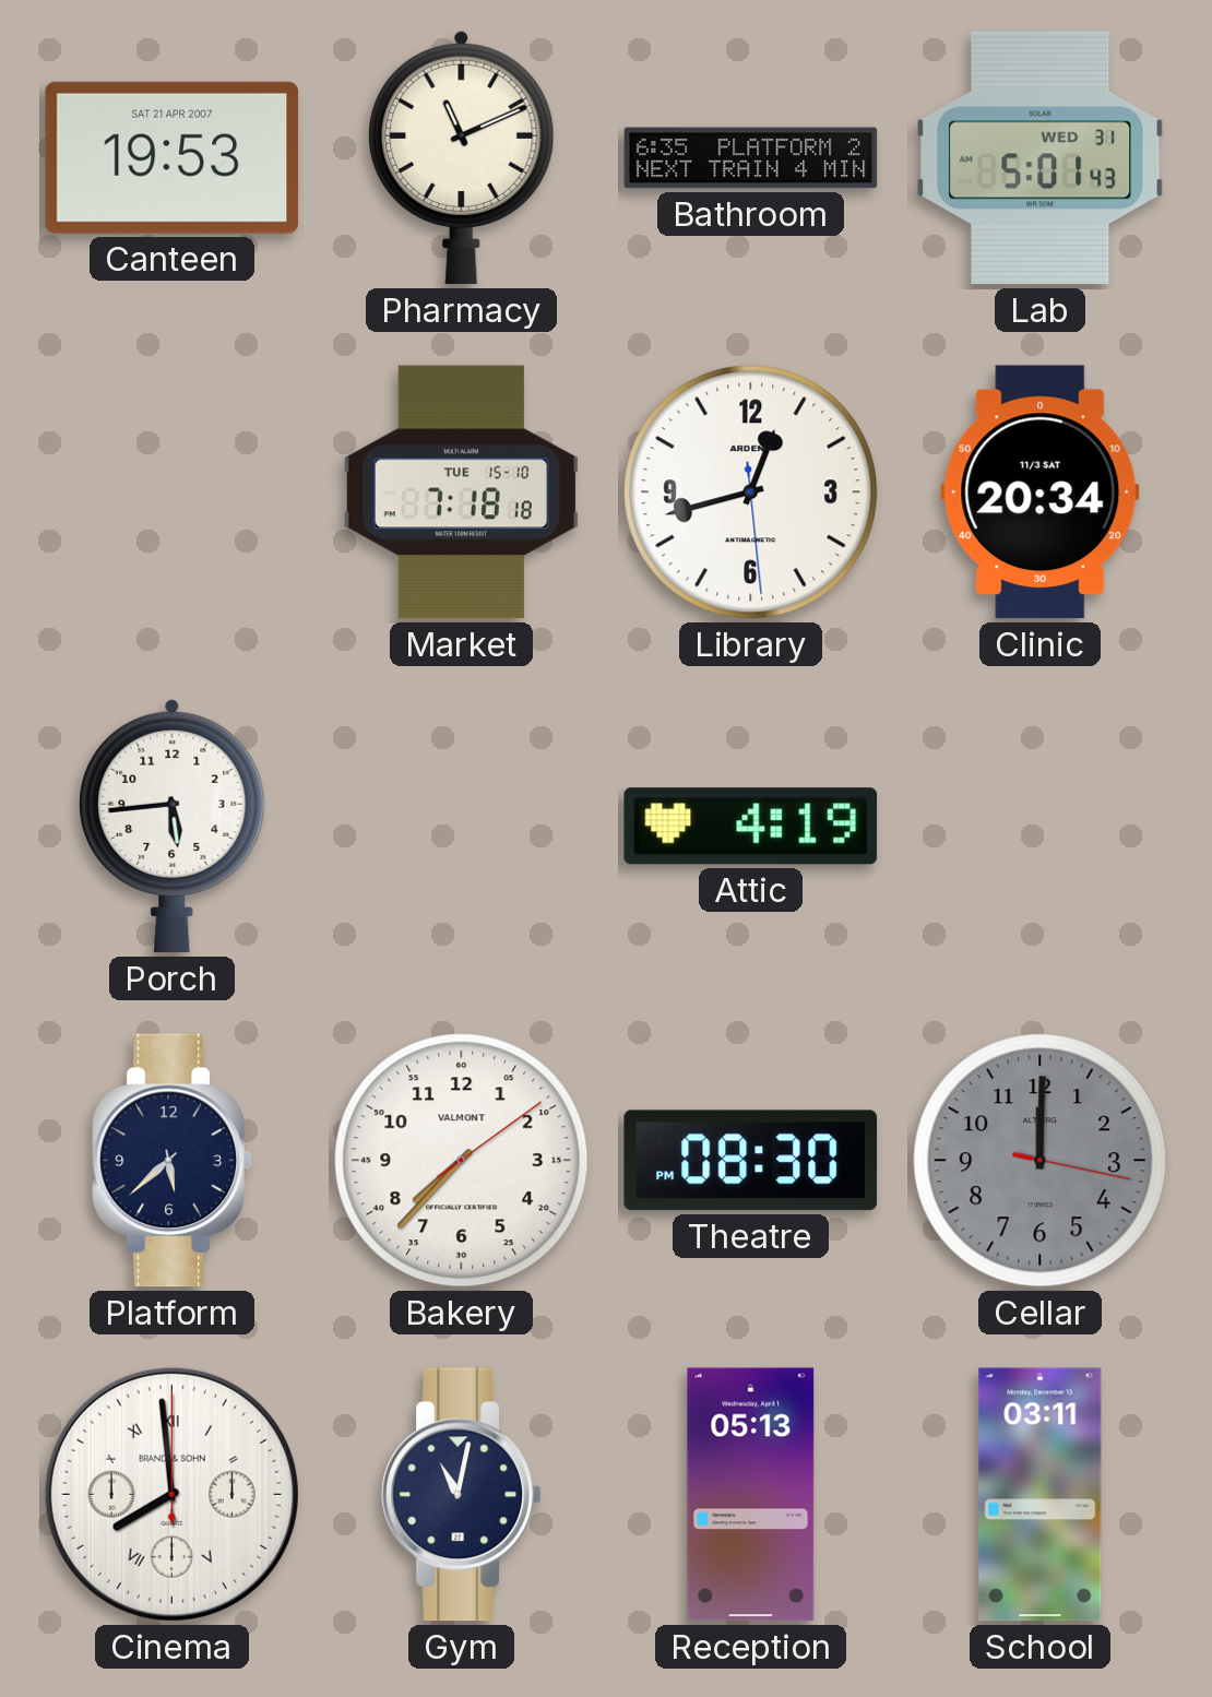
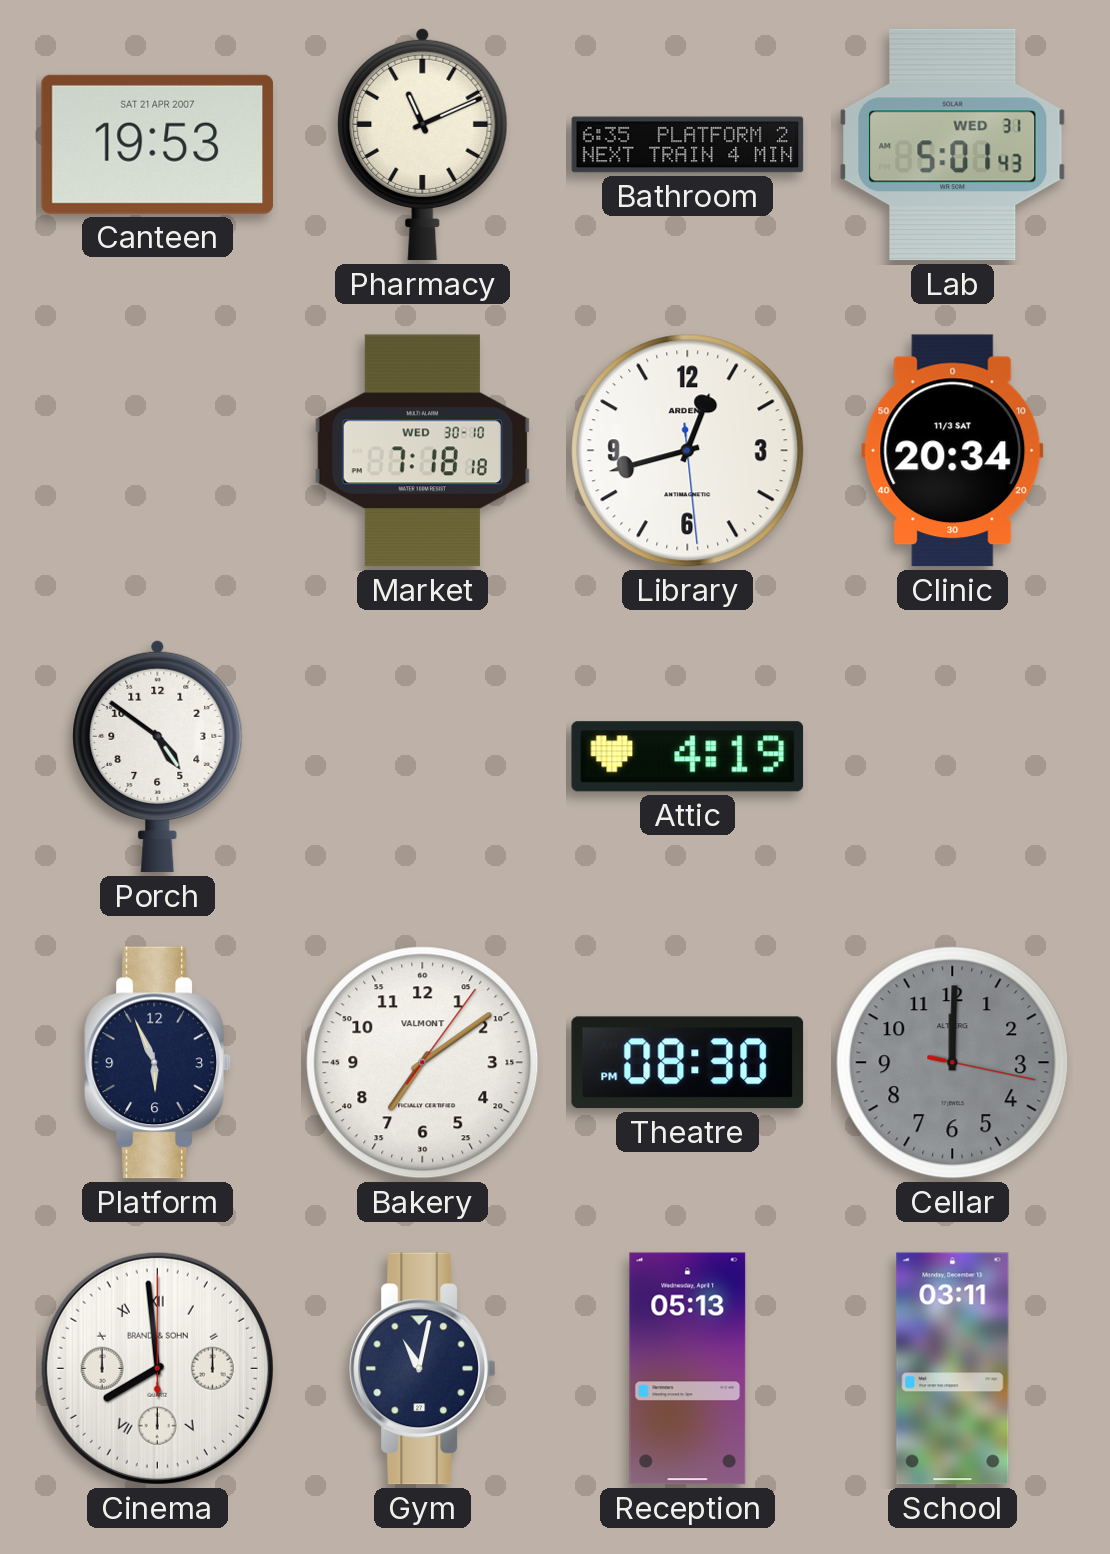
Market date: TUE 15-10 -> WED 30-10 (422, 451)
Porch: 5:44 -> 4:51 (158, 756)
Platform: 5:38 -> 5:56 (158, 1063)
Bakery: 7:37 -> 7:09 (423, 1063)
